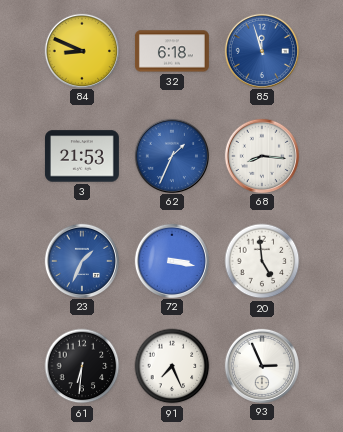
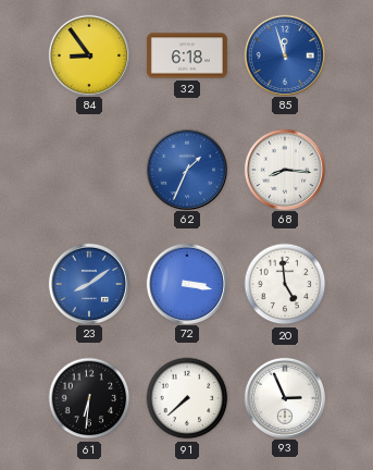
84: 8:49 -> 8:54 (88, 54)
3: 21:53 -> none (82, 156)
23: 1:34 -> 8:09 (88, 283)
91: 7:26 -> 7:38 (187, 398)
